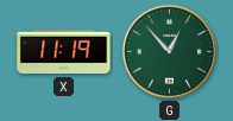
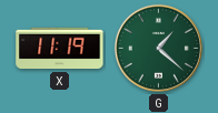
G: 12:53 -> 1:22 (158, 48)
